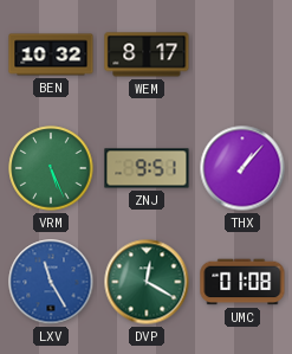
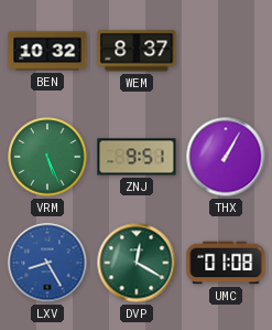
WEM: 8:17 -> 8:37 (137, 51)
THX: 1:07 -> 1:05 (226, 157)
LXV: 11:25 -> 8:25 (47, 263)
